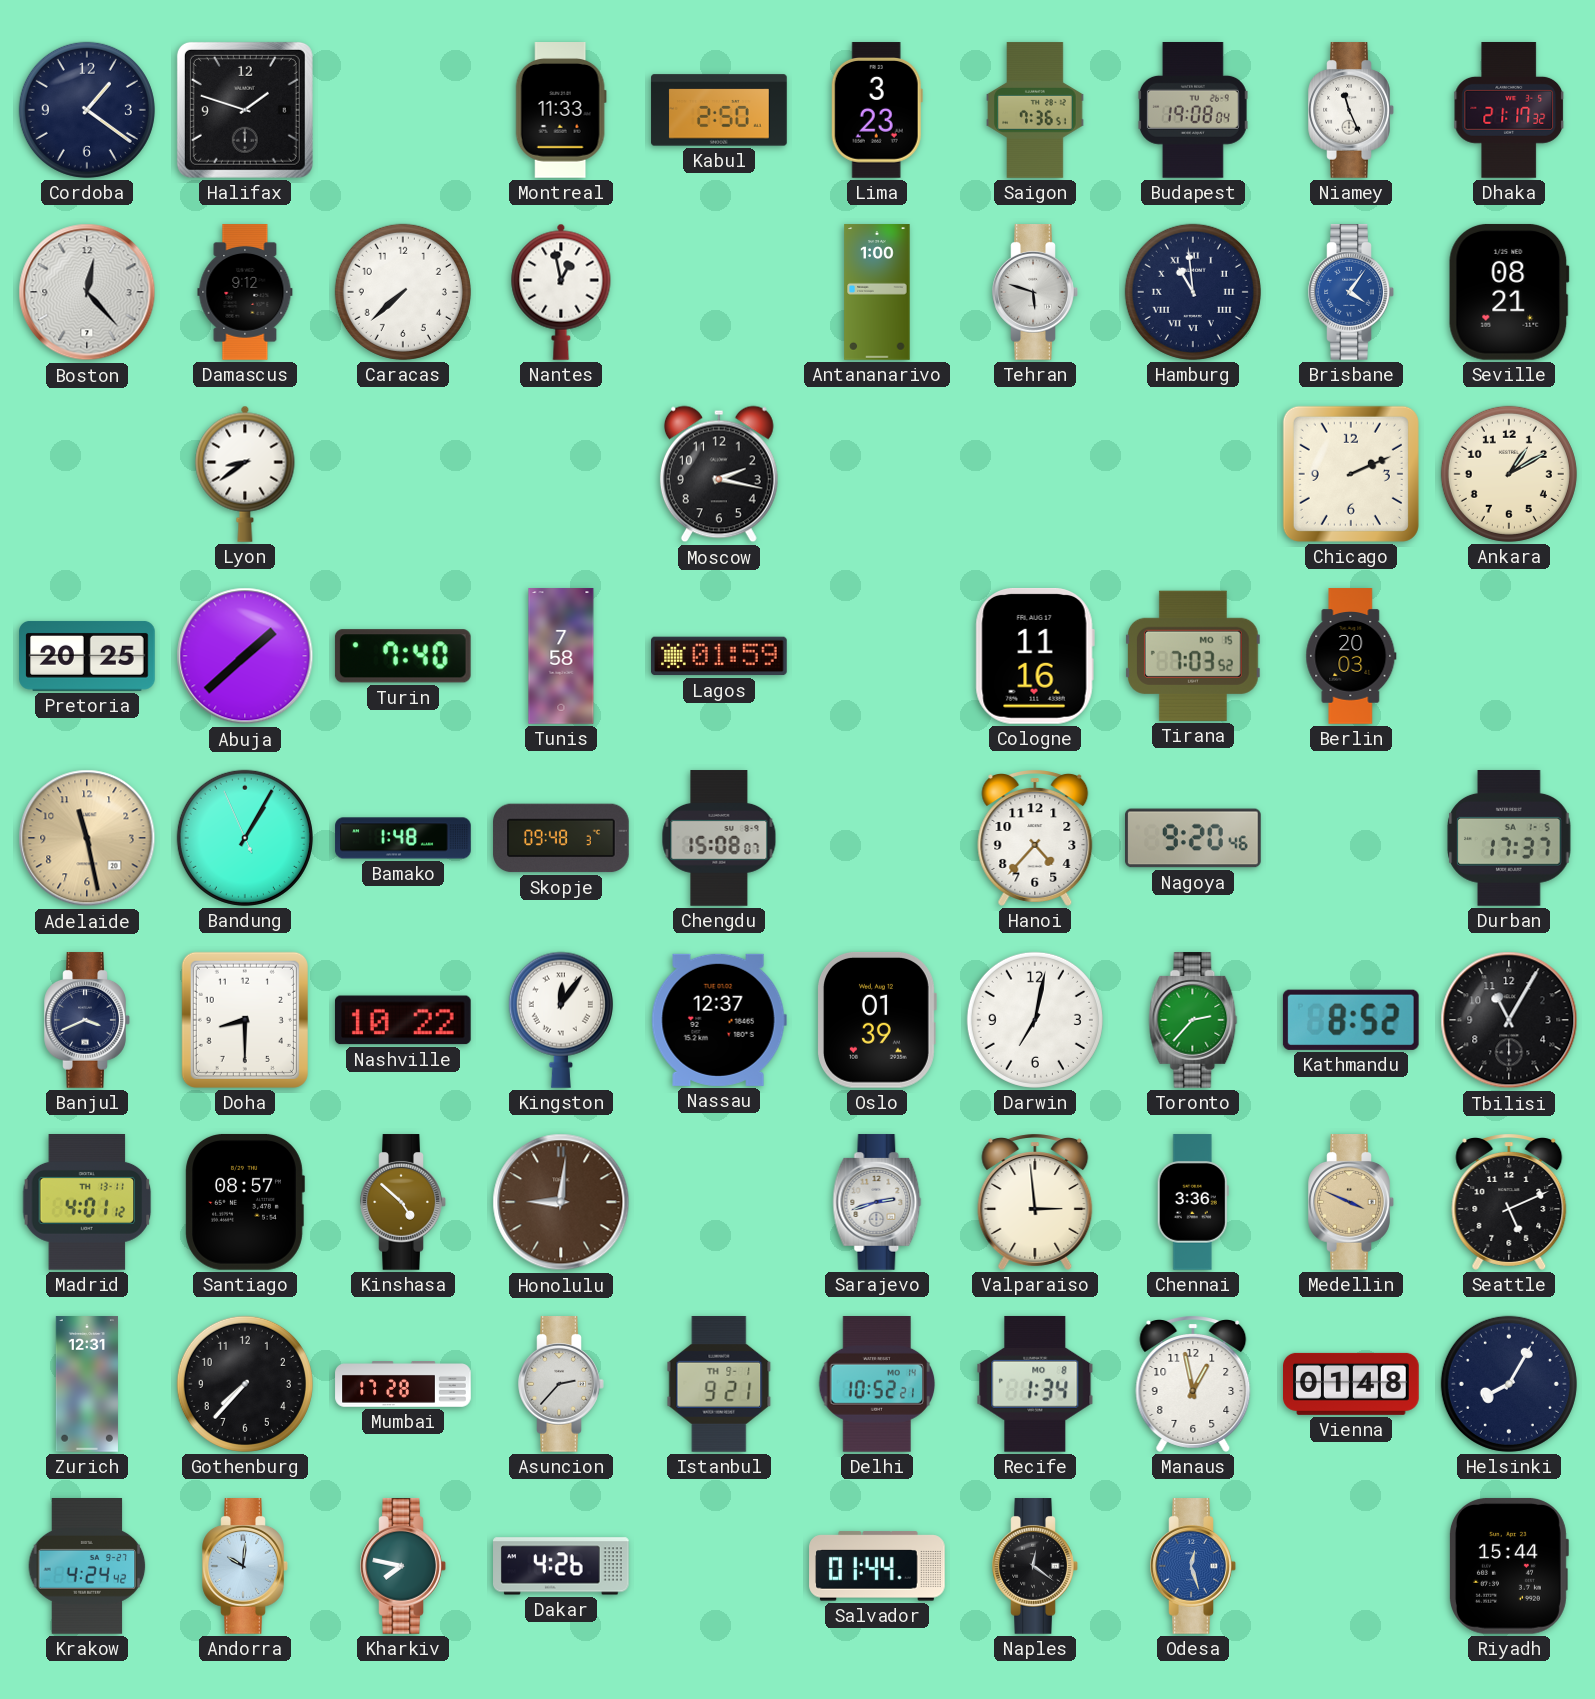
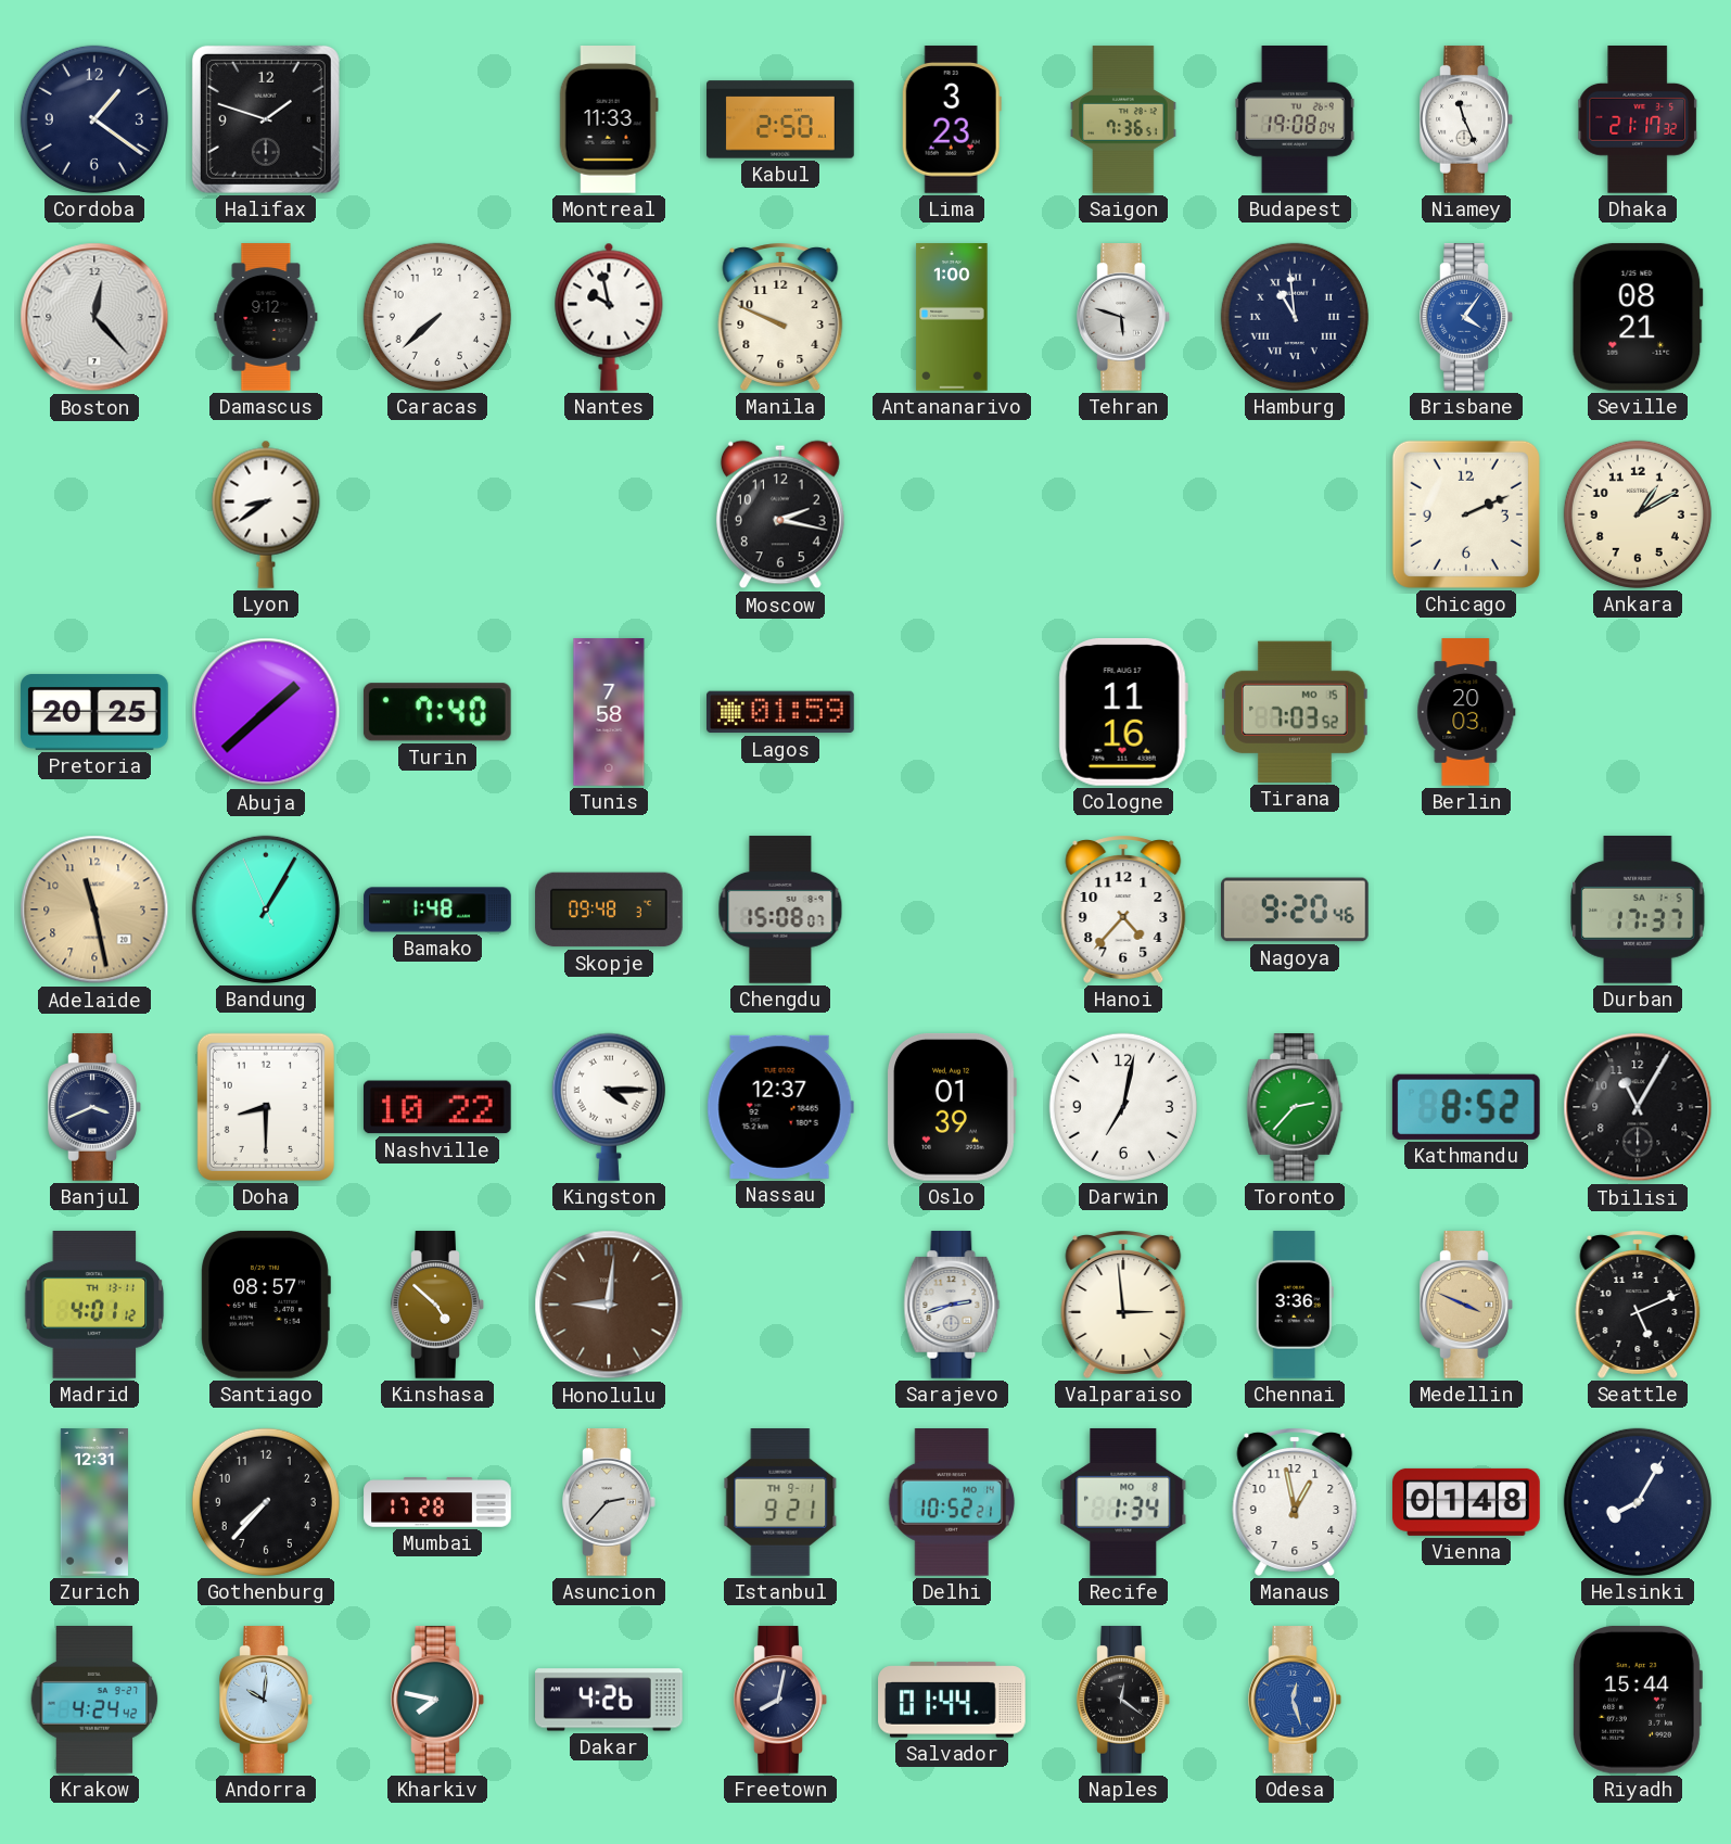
Nantes: 12:58 -> 9:58 (609, 317)
Manila: none -> 9:49 (780, 317)
Kingston: 12:06 -> 4:15 (609, 1107)
Freetown: none -> 8:02 (780, 1700)
